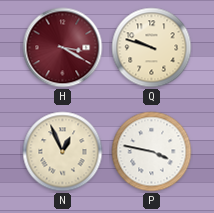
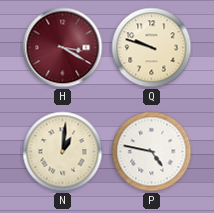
N: 12:56 -> 1:01 (63, 152)
P: 3:47 -> 4:47 (152, 152)
